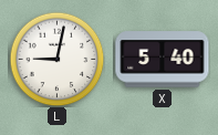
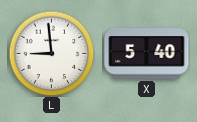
L: 9:02 -> 8:59 (51, 53)
